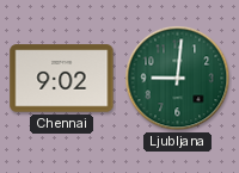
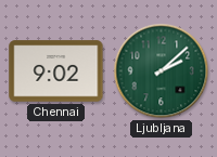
Ljubljana: 9:01 -> 2:08 (162, 71)
